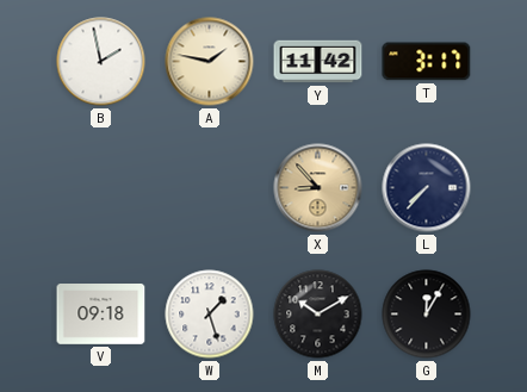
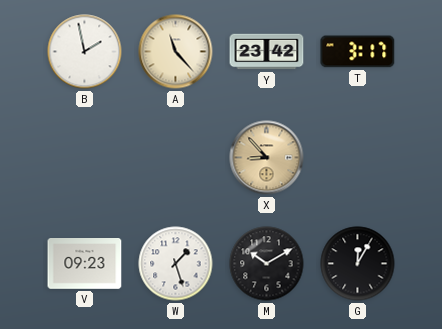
A: 1:47 -> 11:23 (176, 52)
Y: 11:42 -> 23:42 (267, 52)
L: 7:37 -> none (427, 188)
V: 09:18 -> 09:23 (85, 264)
